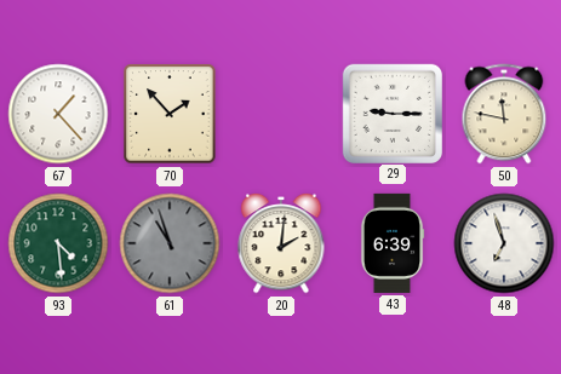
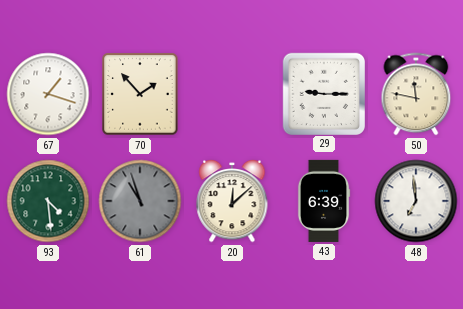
67: 1:23 -> 1:18 (48, 94)
20: 2:01 -> 12:08 (232, 201)
48: 6:57 -> 6:59 (416, 201)
